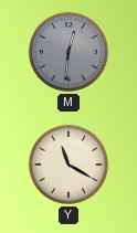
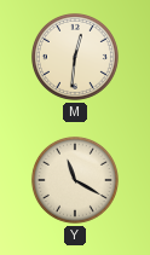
M dial: grey -> cream (75, 57)
